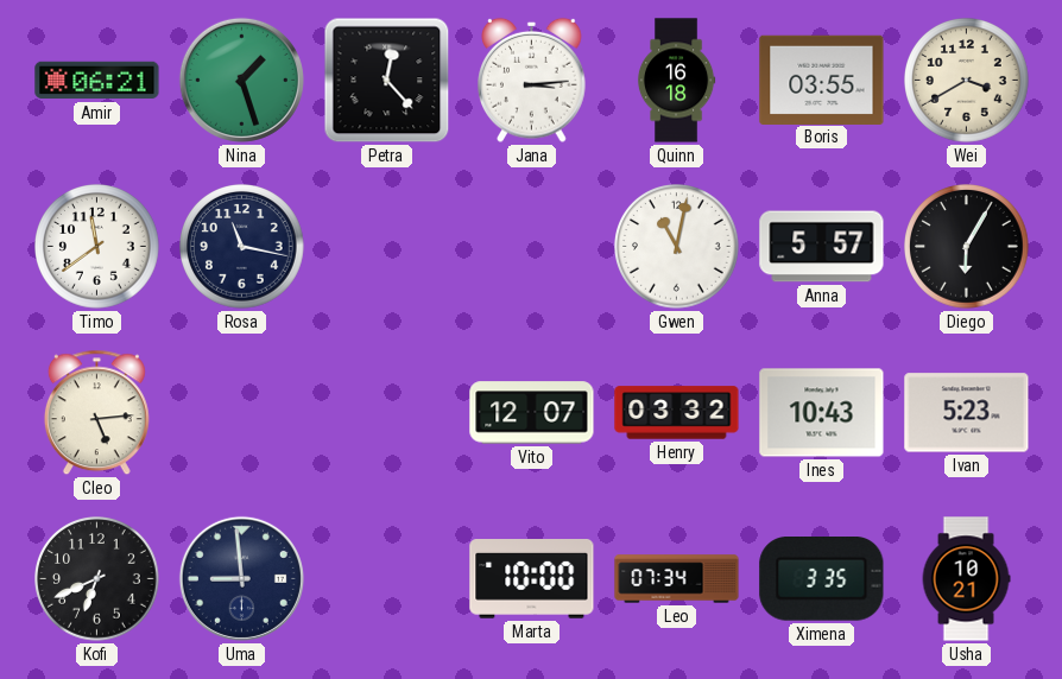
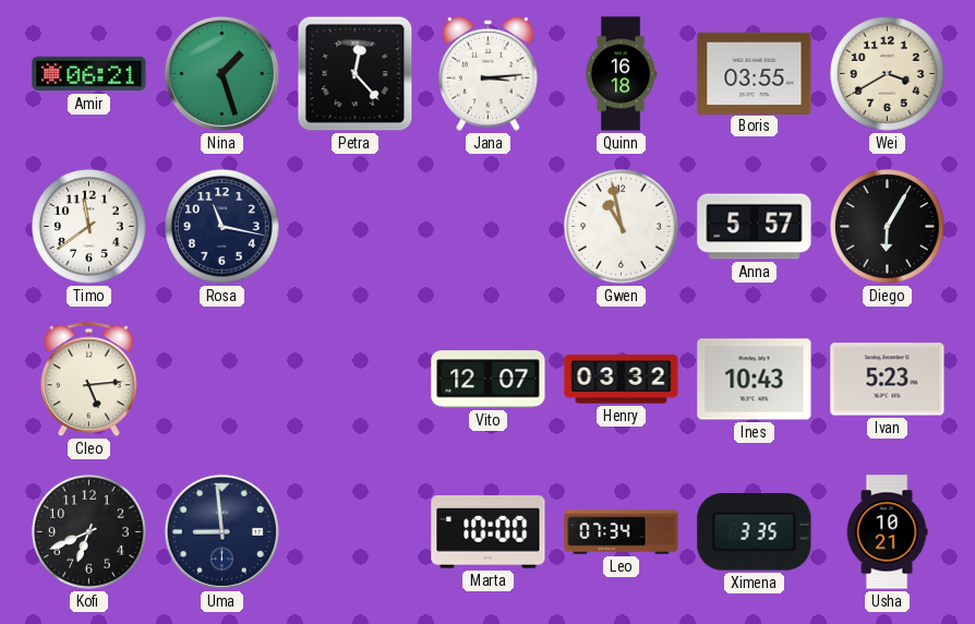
Gwen: 11:02 -> 10:58 (622, 227)
